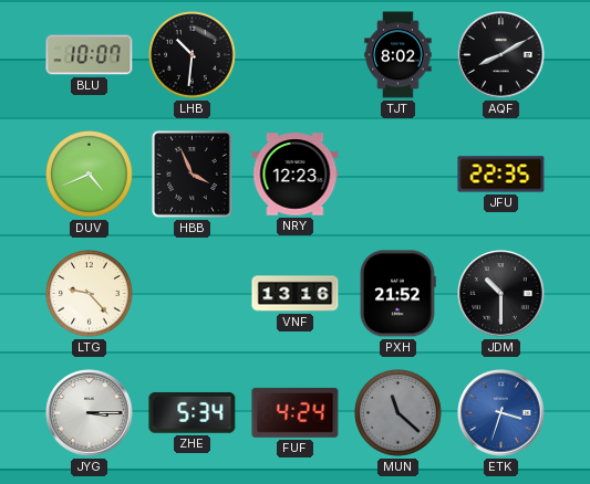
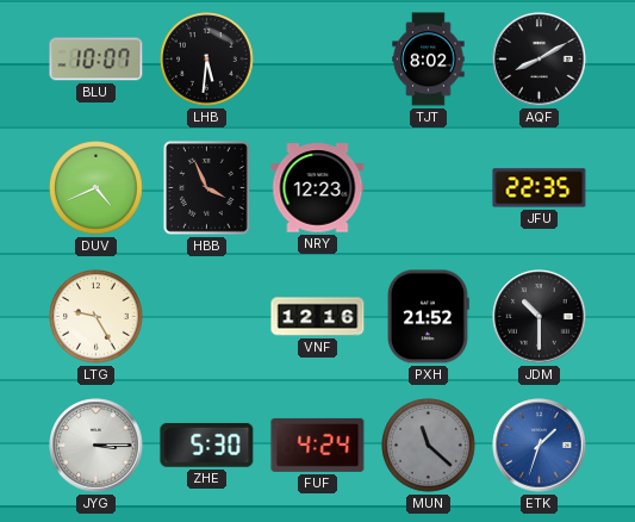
LHB: 10:31 -> 5:31 (207, 60)
LTG: 9:23 -> 9:25 (97, 317)
VNF: 13:16 -> 12:16 (318, 317)
ZHE: 5:34 -> 5:30 (207, 445)
ETK: 3:33 -> 1:33 (540, 446)
